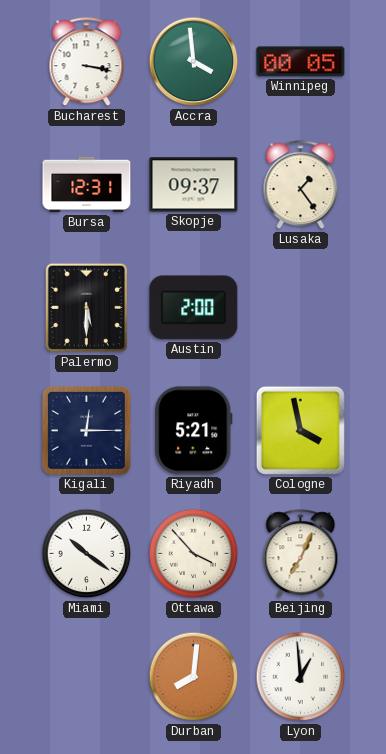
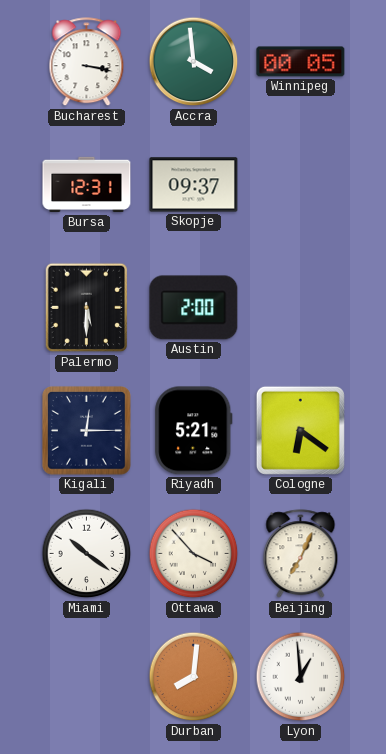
Lusaka: 1:24 -> none (301, 185)
Cologne: 3:58 -> 6:21 (300, 430)
